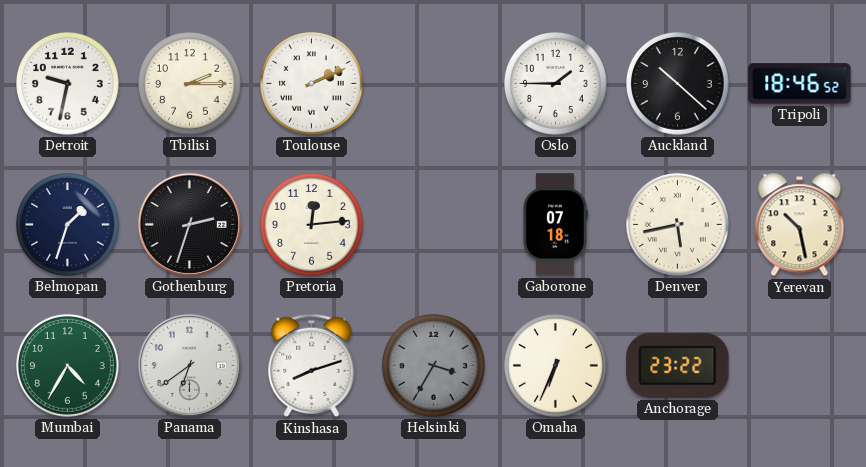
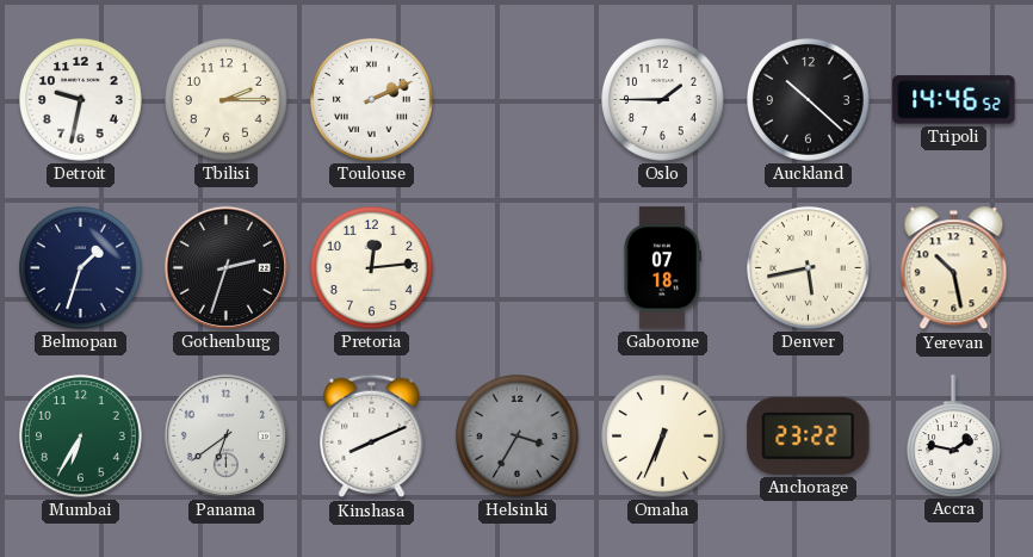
Tripoli: 18:46 -> 14:46 (954, 100)
Mumbai: 4:35 -> 6:35 (81, 437)
Kinshasa: 8:12 -> 8:11 (372, 437)
Accra: none -> 1:47 (953, 435)
